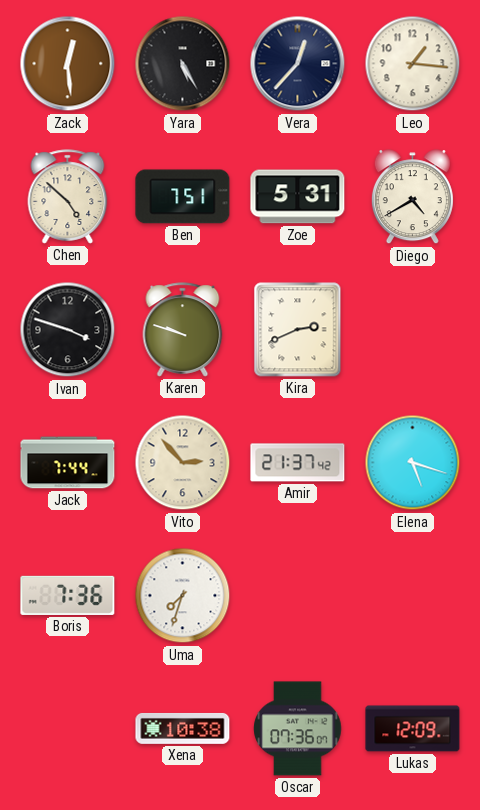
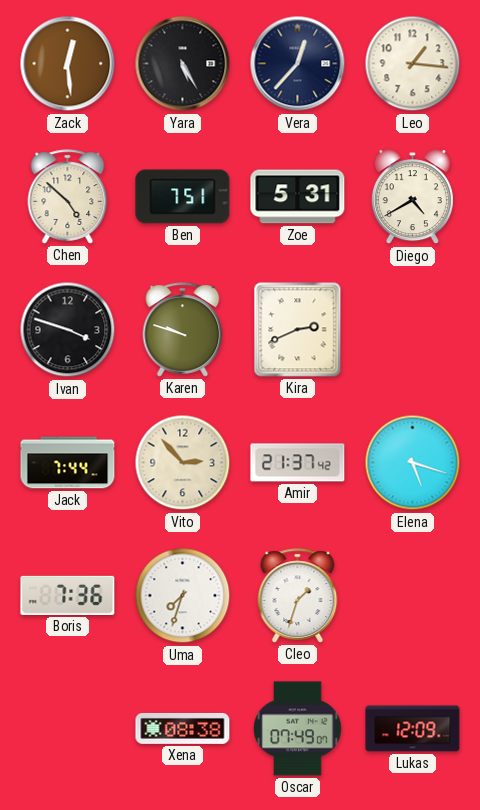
Cleo: none -> 1:33 (298, 596)
Xena: 10:38 -> 08:38 (183, 728)
Oscar: 07:36 -> 07:49 (298, 729)
